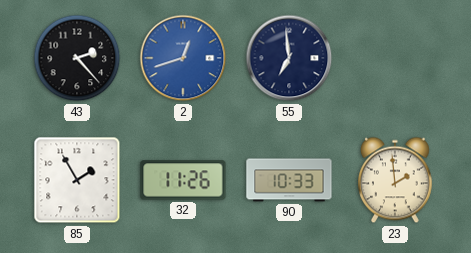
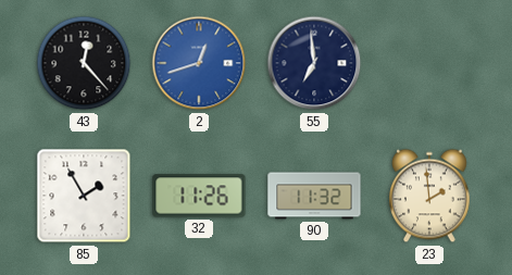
43: 2:23 -> 12:23 (84, 63)
90: 10:33 -> 11:32 (314, 196)
